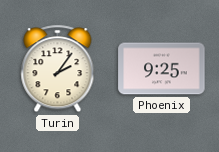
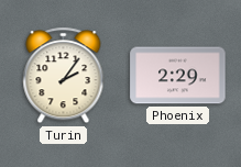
Phoenix: 9:25 -> 2:29 (178, 76)
